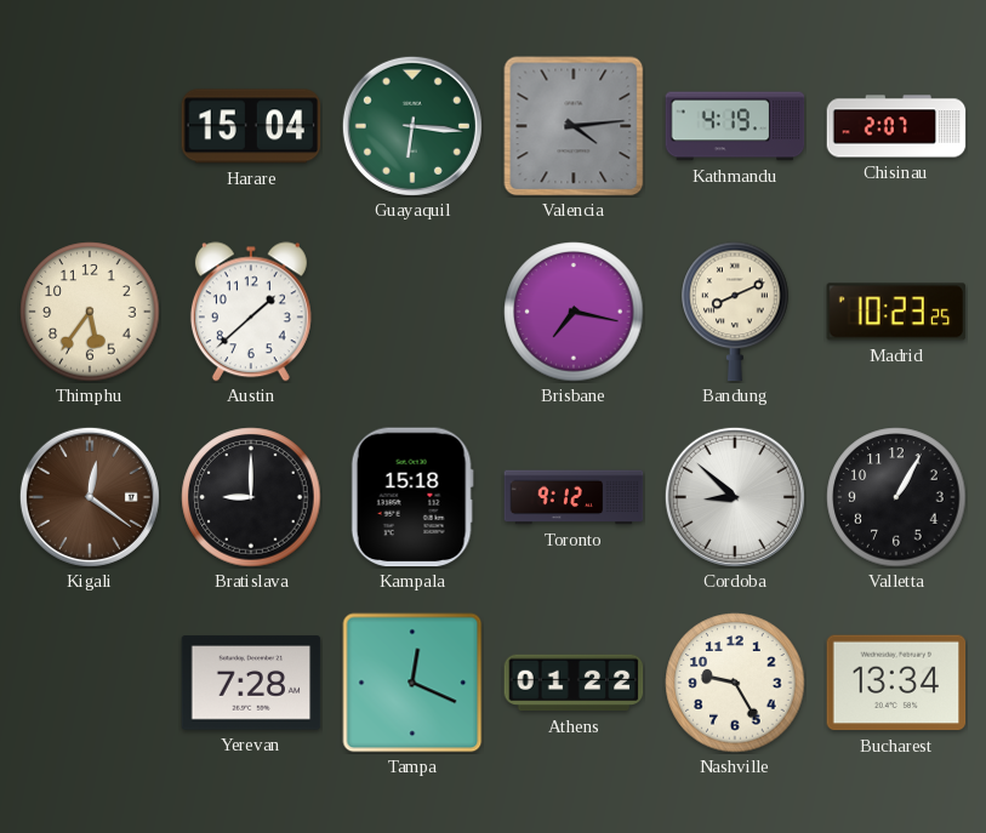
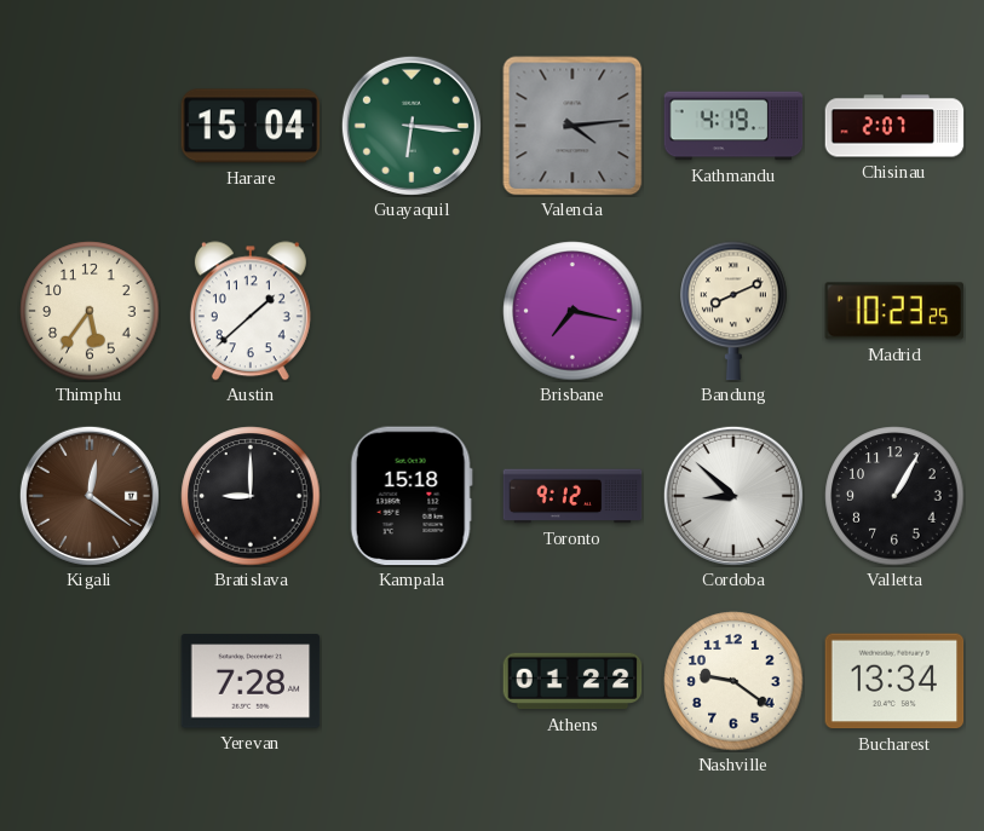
Tampa: 12:19 -> none (412, 683)
Nashville: 9:25 -> 9:21 (733, 681)
